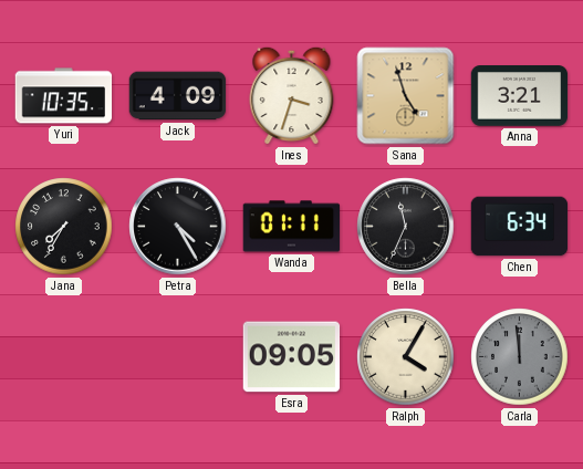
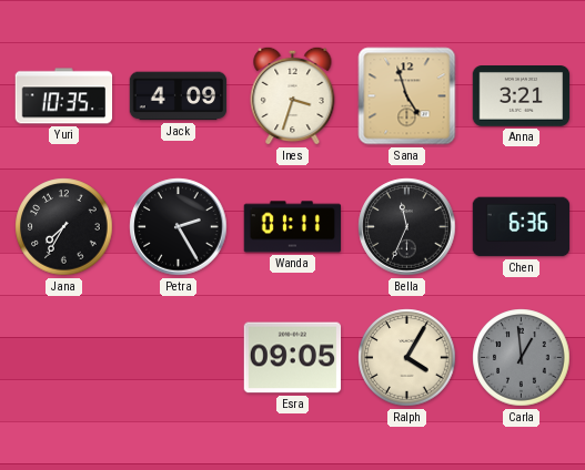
Petra: 4:25 -> 2:25 (179, 227)
Chen: 6:34 -> 6:36 (522, 227)
Carla: 11:59 -> 12:59 (522, 358)
